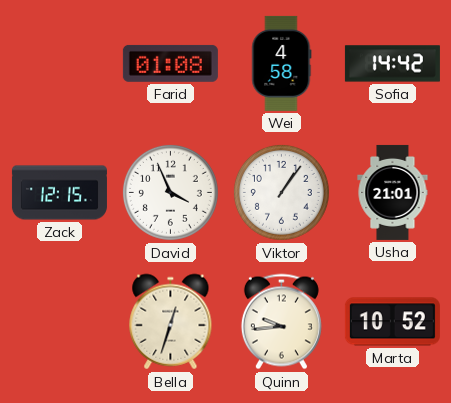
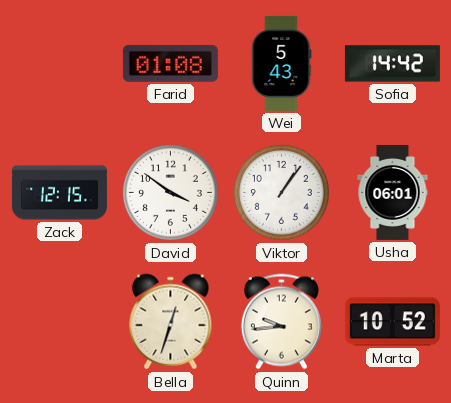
Wei: 4:58 -> 5:43 (282, 63)
David: 3:56 -> 3:51 (170, 192)
Usha: 21:01 -> 06:01 (393, 192)
